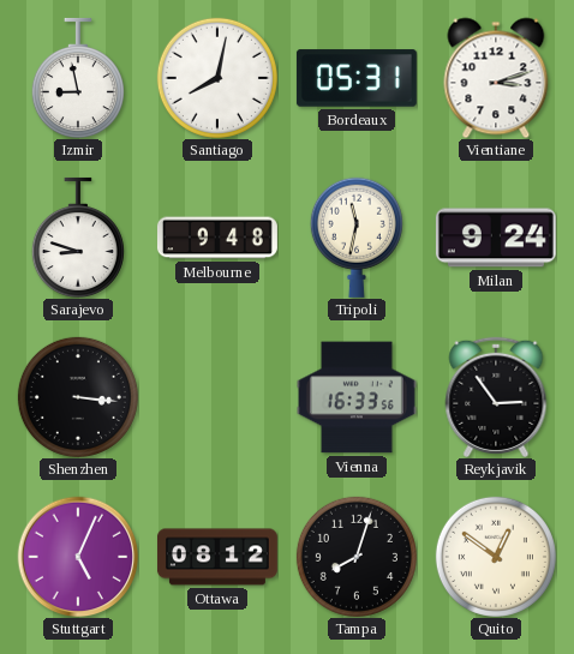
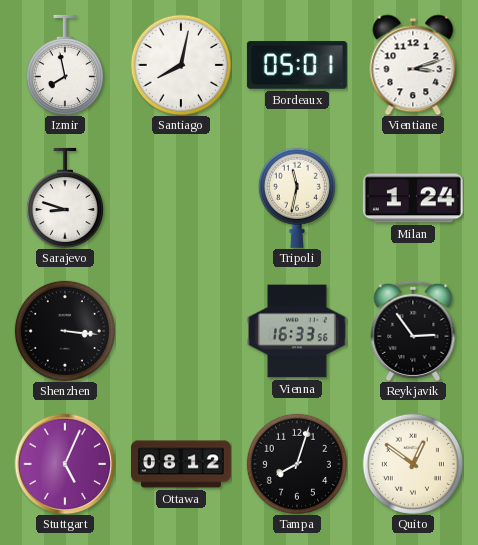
Izmir: 8:58 -> 7:58 (65, 65)
Bordeaux: 05:31 -> 05:01 (297, 65)
Melbourne: 9:48 -> none (217, 238)
Milan: 9:24 -> 1:24 (413, 198)
